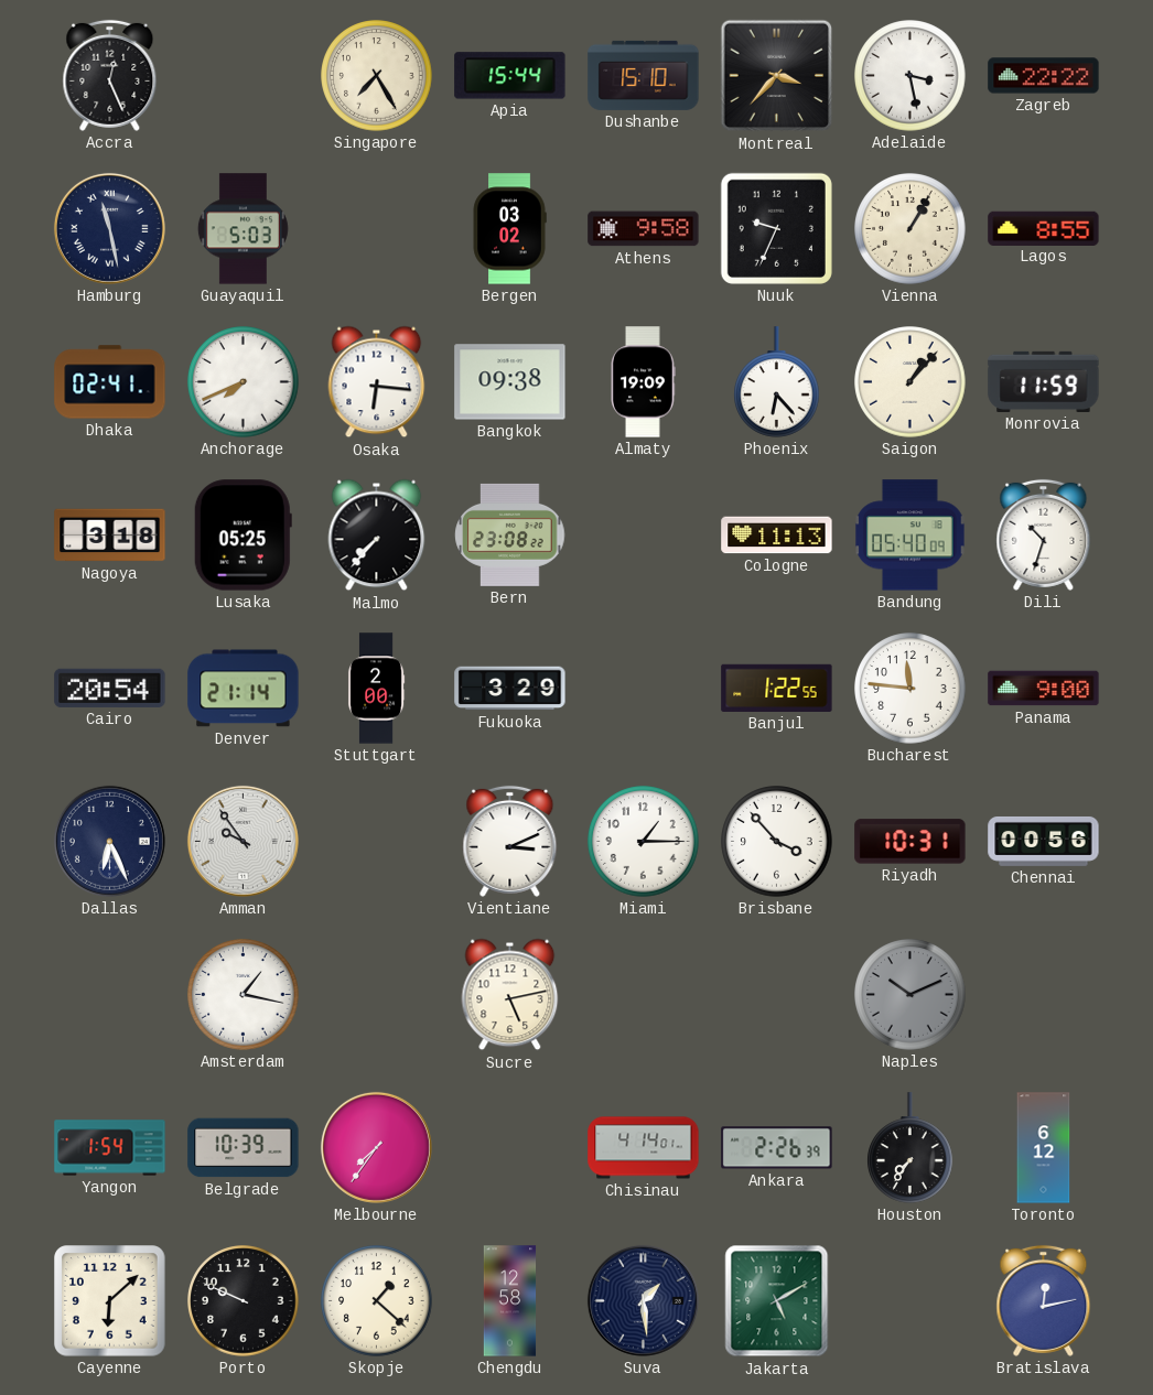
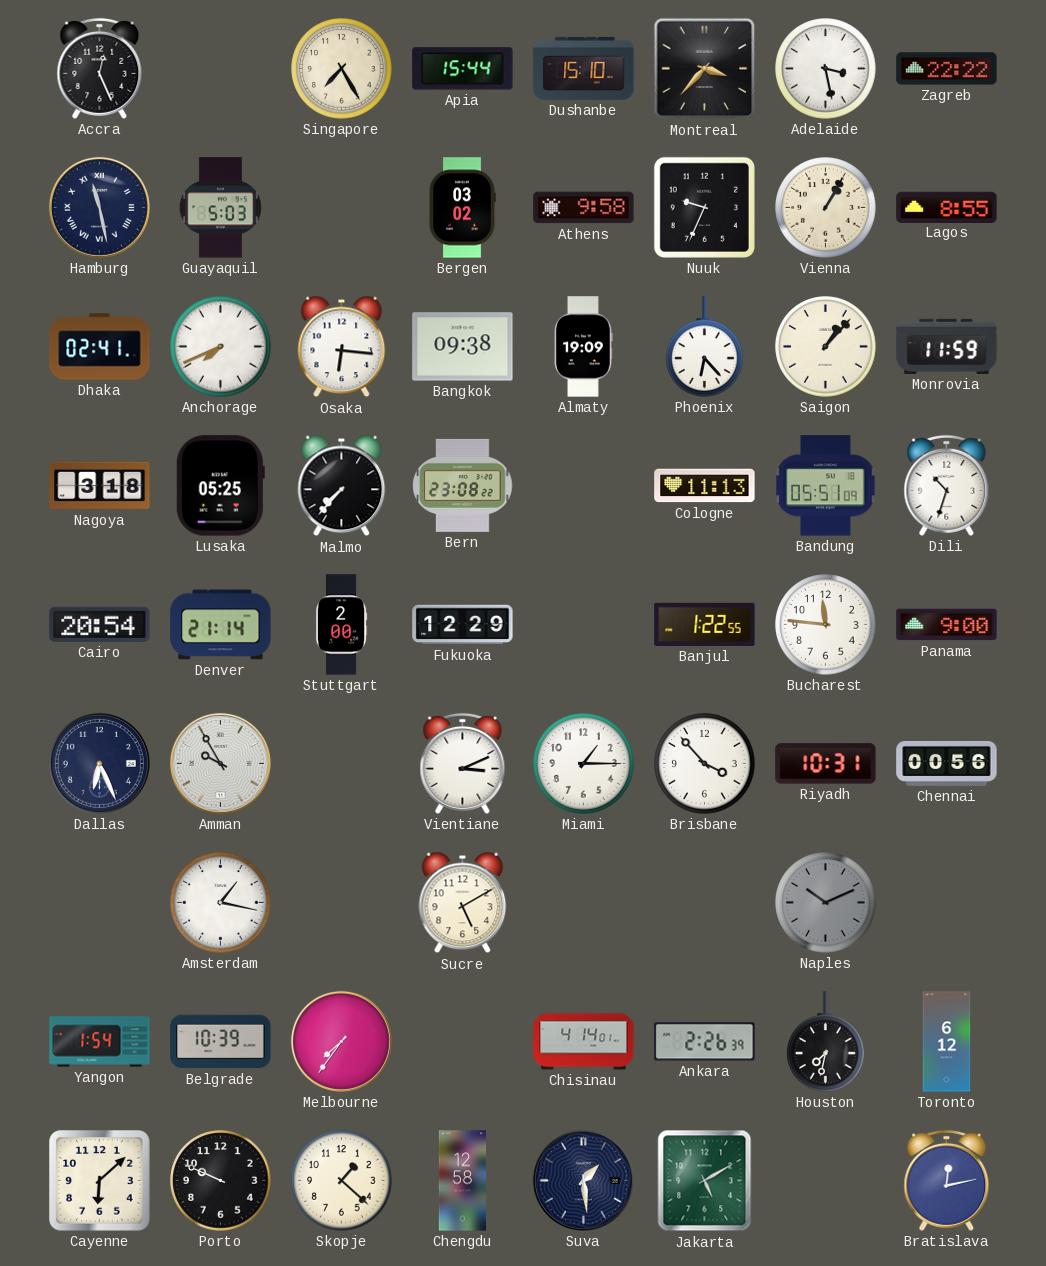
Bandung: 05:40 -> 05:51 (826, 486)
Fukuoka: 3:29 -> 12:29 (463, 625)
Amman: 9:54 -> 9:55 (220, 763)
Sucre: 5:13 -> 5:10 (463, 903)
Houston: 7:36 -> 7:32 (826, 1042)
